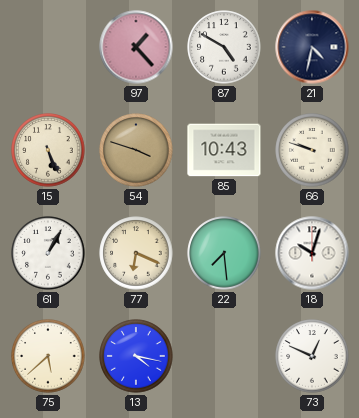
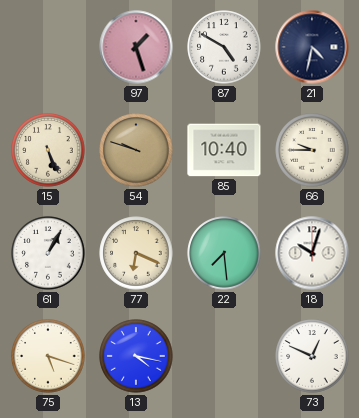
97: 1:23 -> 1:27 (136, 47)
54: 3:48 -> 9:48 (136, 150)
85: 10:43 -> 10:40 (224, 150)
66: 9:48 -> 9:45 (312, 150)
75: 5:38 -> 5:18 (48, 356)
